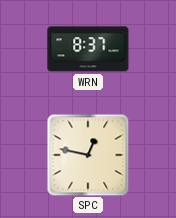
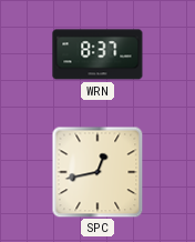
SPC: 12:47 -> 12:43 (97, 172)
